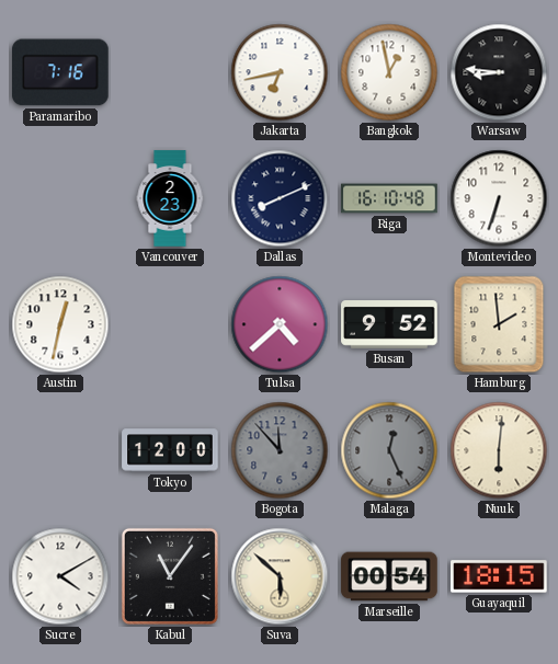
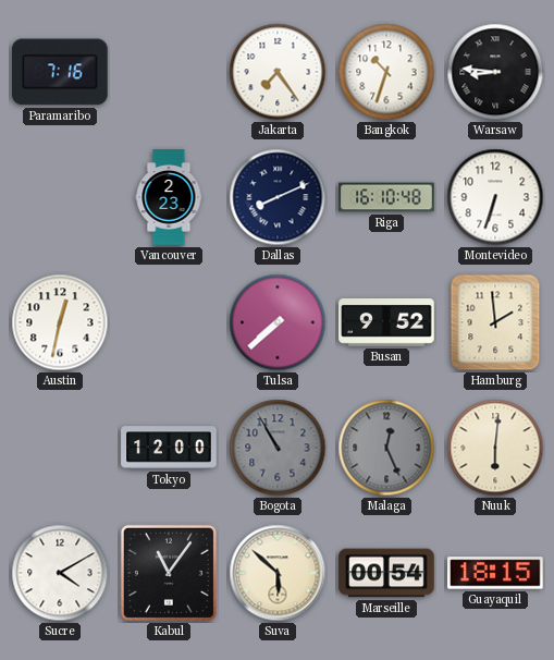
Jakarta: 6:43 -> 7:24 (278, 72)
Bangkok: 12:58 -> 10:33 (386, 72)
Tulsa: 4:38 -> 7:38 (278, 322)
Bogota: 11:53 -> 10:55 (278, 448)
